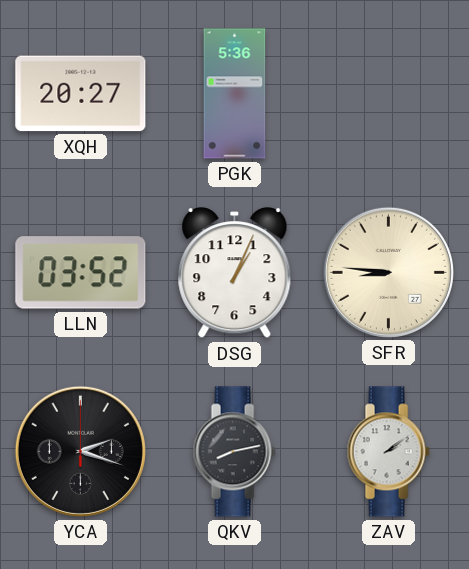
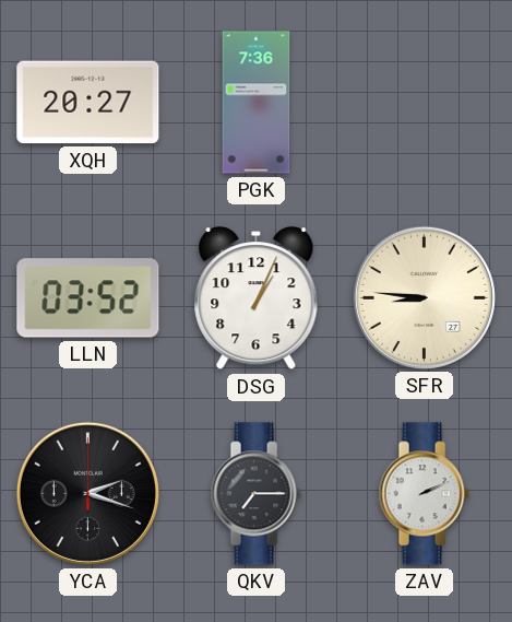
PGK: 5:36 -> 7:36 (257, 103)
QKV: 8:13 -> 7:15 (255, 494)
ZAV: 2:09 -> 2:11 (424, 494)
